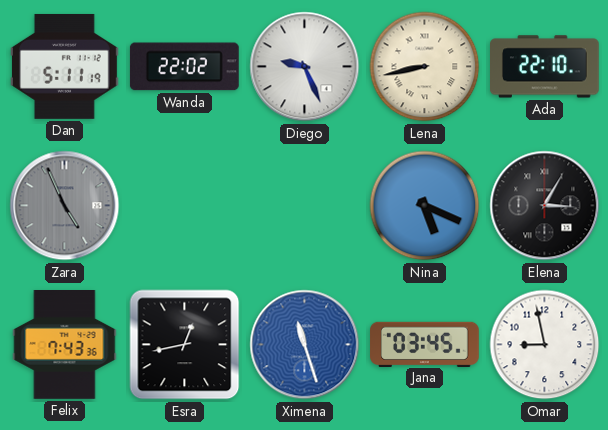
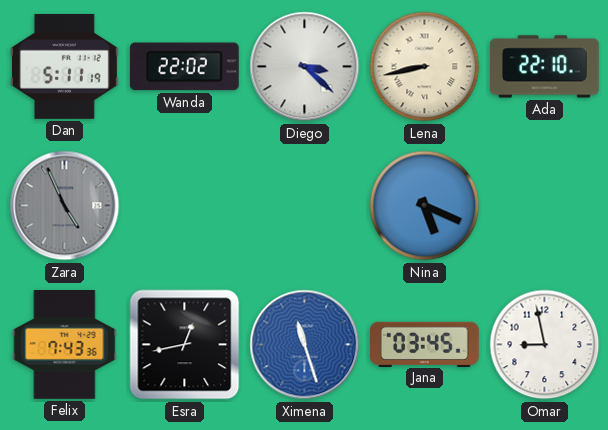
Diego: 9:26 -> 3:22 (305, 67)
Elena: 3:05 -> none (545, 206)
